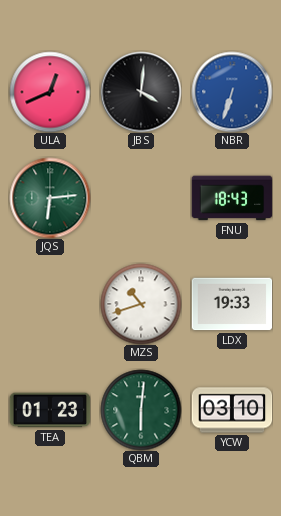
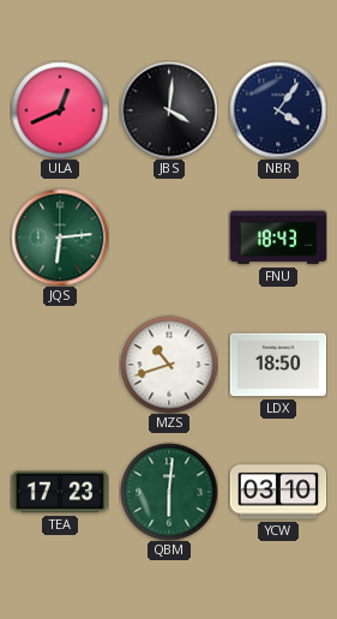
NBR: 6:33 -> 4:06 (278, 110)
NBR dial: blue -> navy (278, 110)
LDX: 19:33 -> 18:50 (278, 365)
TEA: 01:23 -> 17:23 (60, 492)
